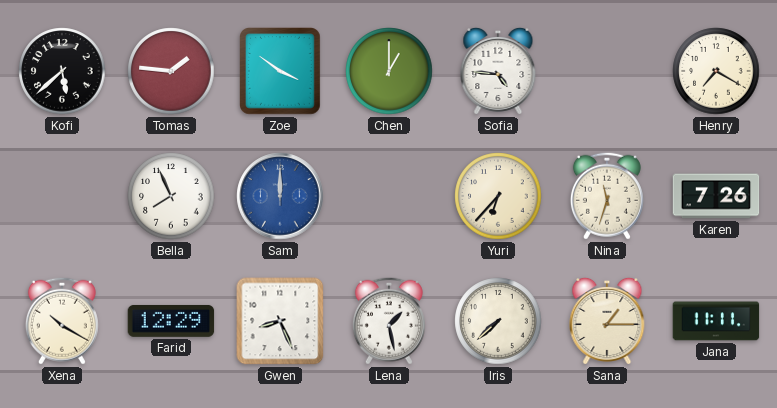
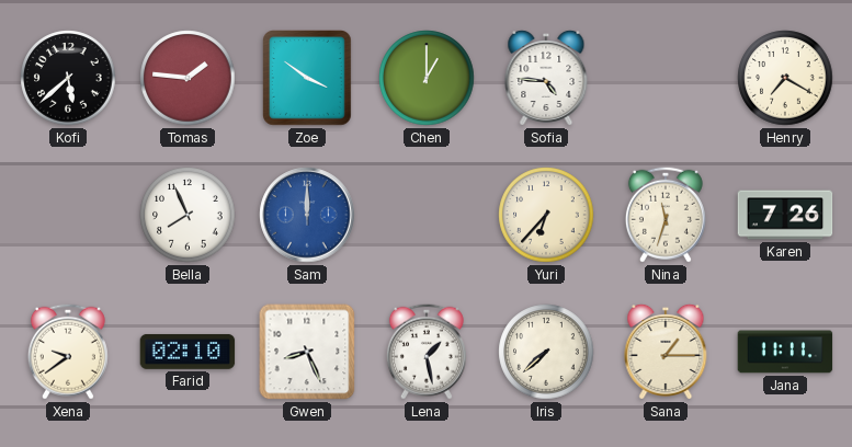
Xena: 10:20 -> 9:39 (68, 352)
Farid: 12:29 -> 02:10 (188, 352)
